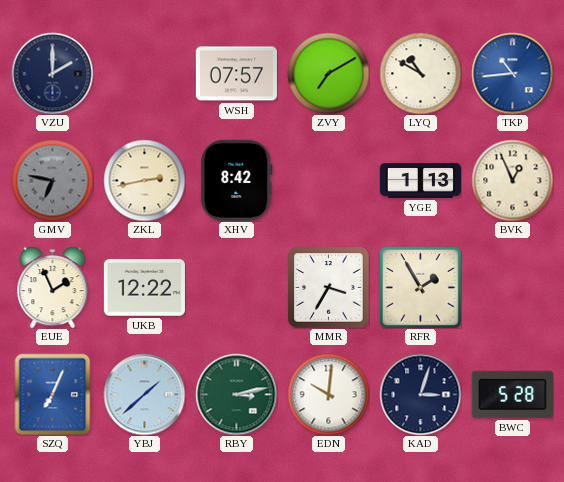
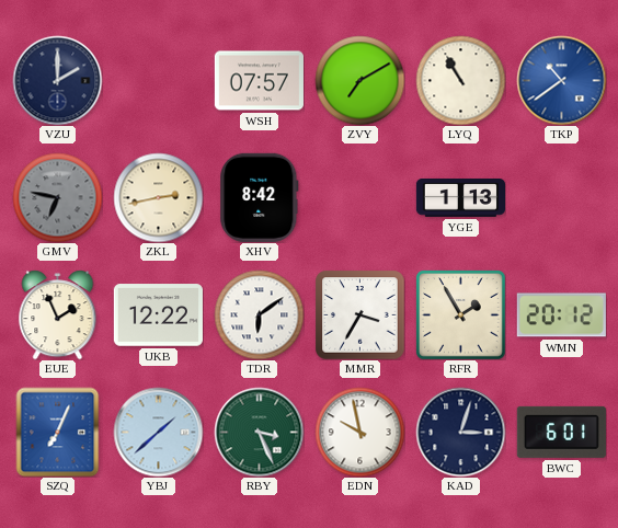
LYQ: 10:50 -> 10:55 (460, 80)
TKP: 10:44 -> 10:39 (561, 80)
BVK: 12:56 -> none (512, 180)
TDR: none -> 6:09 (259, 314)
WMN: none -> 20:12 (561, 315)
RBY: 3:13 -> 3:26 (259, 432)
EDN: 10:01 -> 9:58 (359, 432)
BWC: 5:28 -> 6:01 (561, 432)
